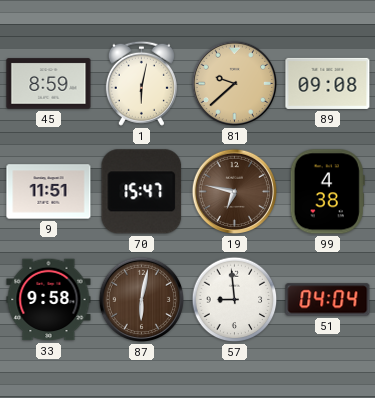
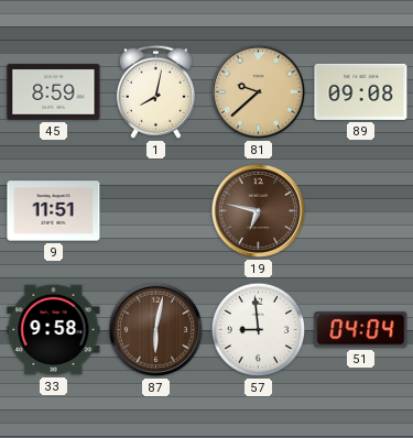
1: 6:02 -> 8:02 (155, 91)
70: 15:47 -> none (142, 192)
99: 4:38 -> none (327, 192)
